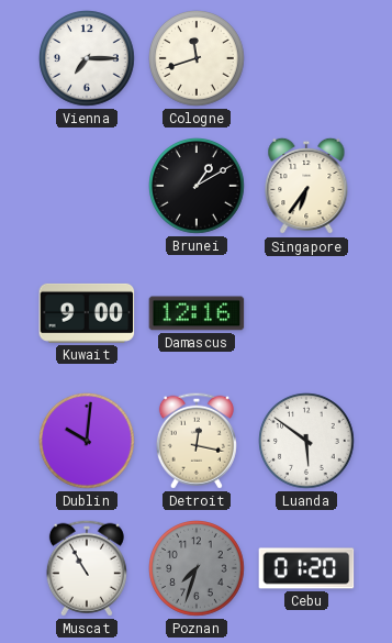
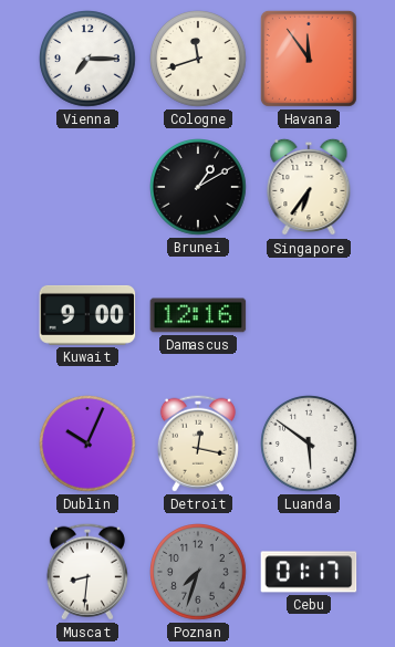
Havana: none -> 11:54 (309, 59)
Dublin: 10:01 -> 10:04 (89, 445)
Muscat: 10:55 -> 8:31 (87, 572)
Cebu: 01:20 -> 01:17 (309, 572)
